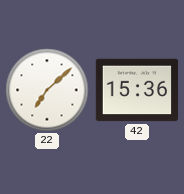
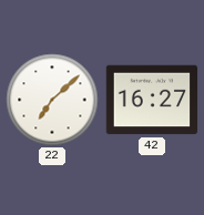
42: 15:36 -> 16:27 (152, 100)
